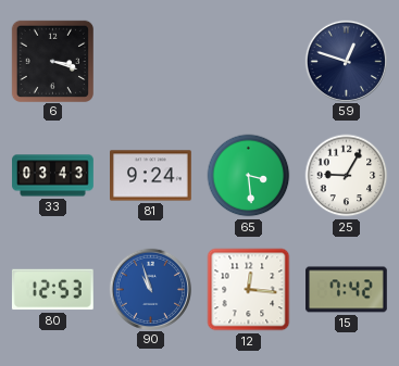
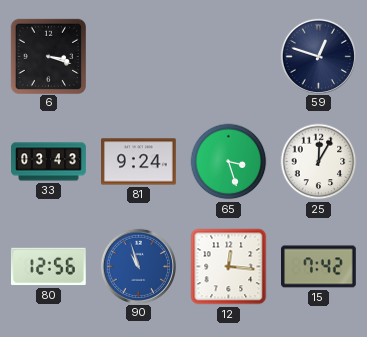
65: 3:29 -> 3:27 (229, 162)
25: 9:05 -> 12:05 (319, 162)
80: 12:53 -> 12:56 (48, 267)
